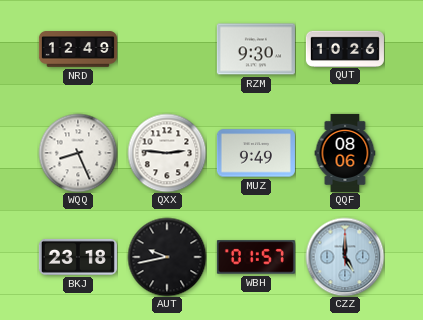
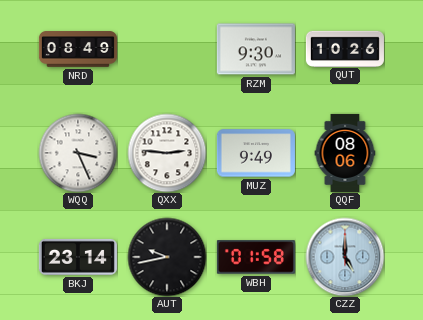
NRD: 12:49 -> 08:49 (78, 49)
WQQ: 8:26 -> 3:26 (78, 153)
BKJ: 23:18 -> 23:14 (78, 257)
WBH: 01:57 -> 01:58 (256, 257)
